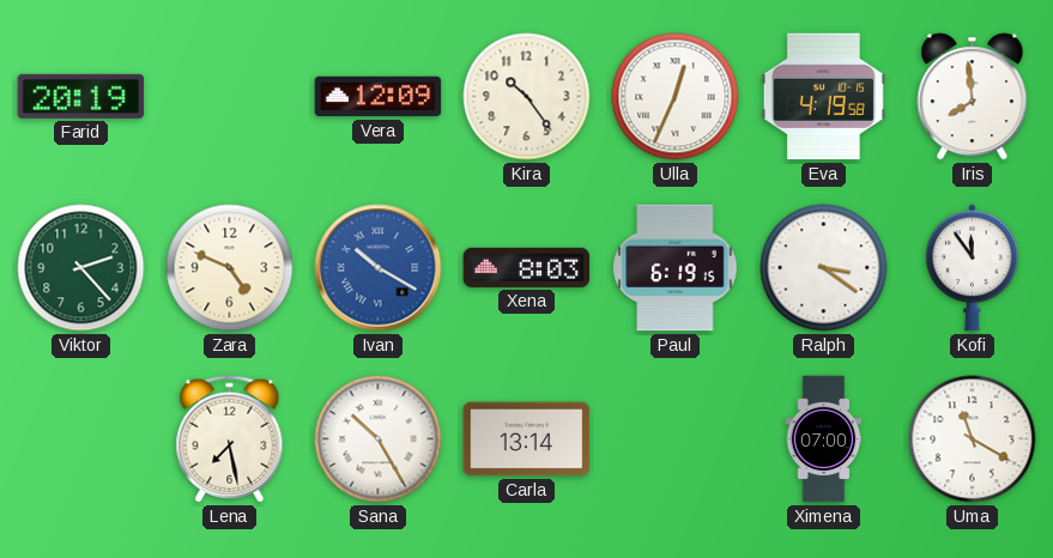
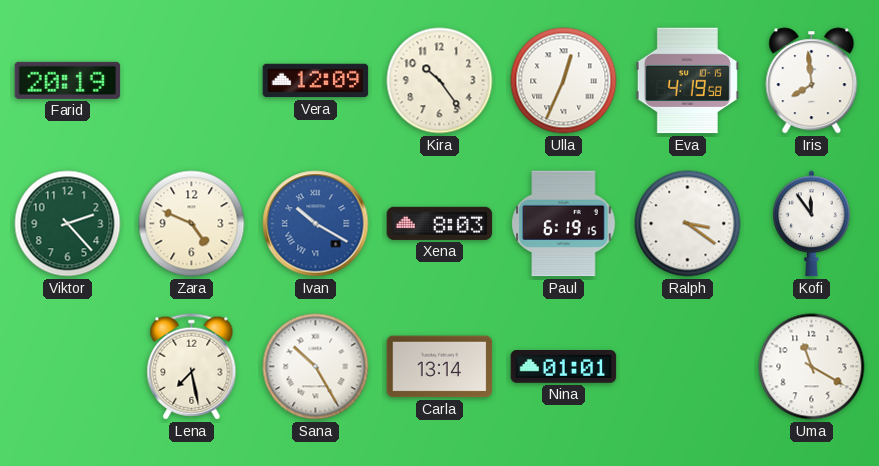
Nina: none -> 01:01 (564, 367)
Ximena: 07:00 -> none (824, 439)
